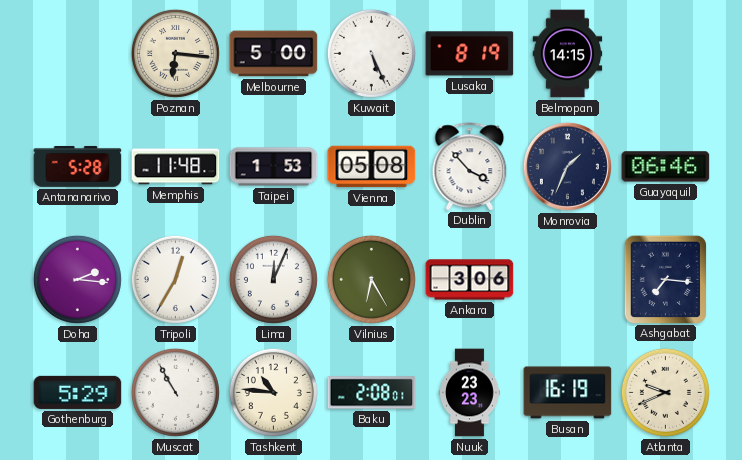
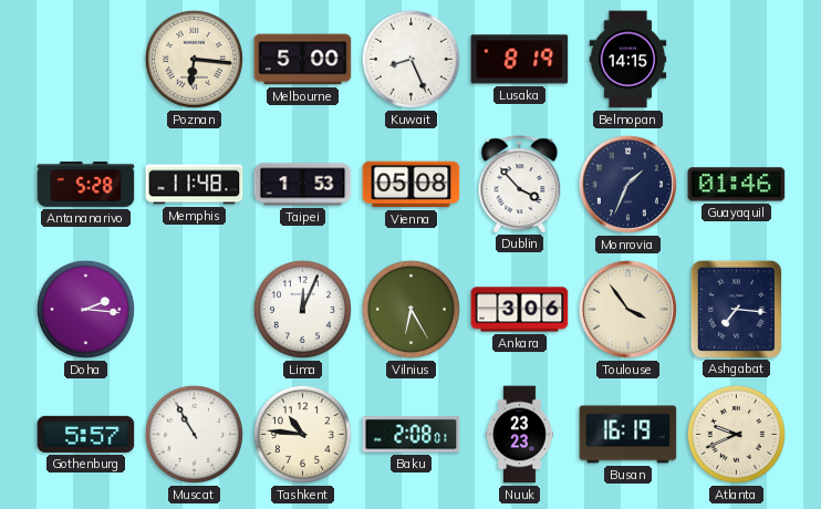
Kuwait: 5:26 -> 8:26 (410, 59)
Guayaquil: 06:46 -> 01:46 (737, 185)
Tripoli: 12:35 -> none (175, 279)
Toulouse: none -> 3:54 (627, 309)
Gothenburg: 5:29 -> 5:57 (86, 434)
